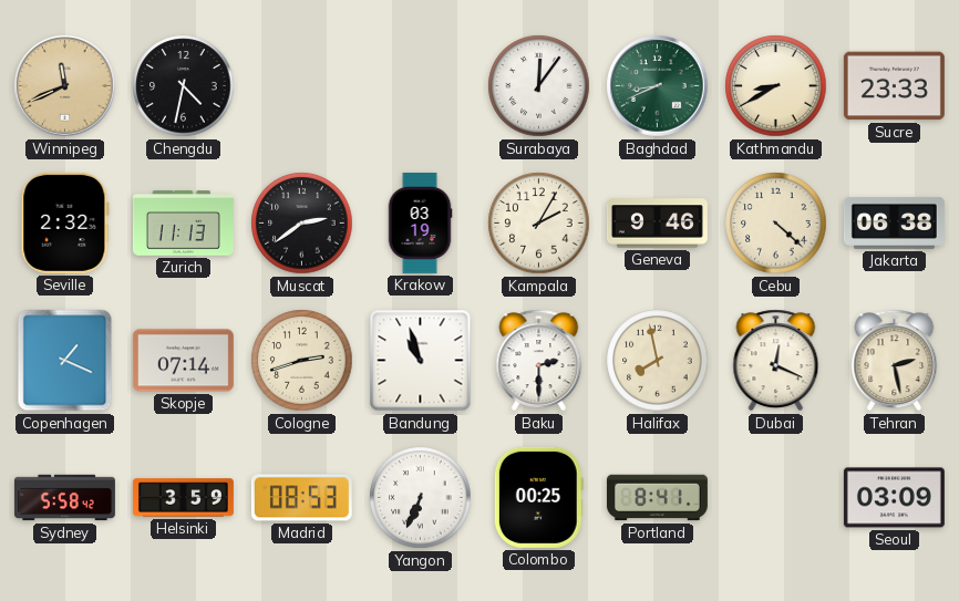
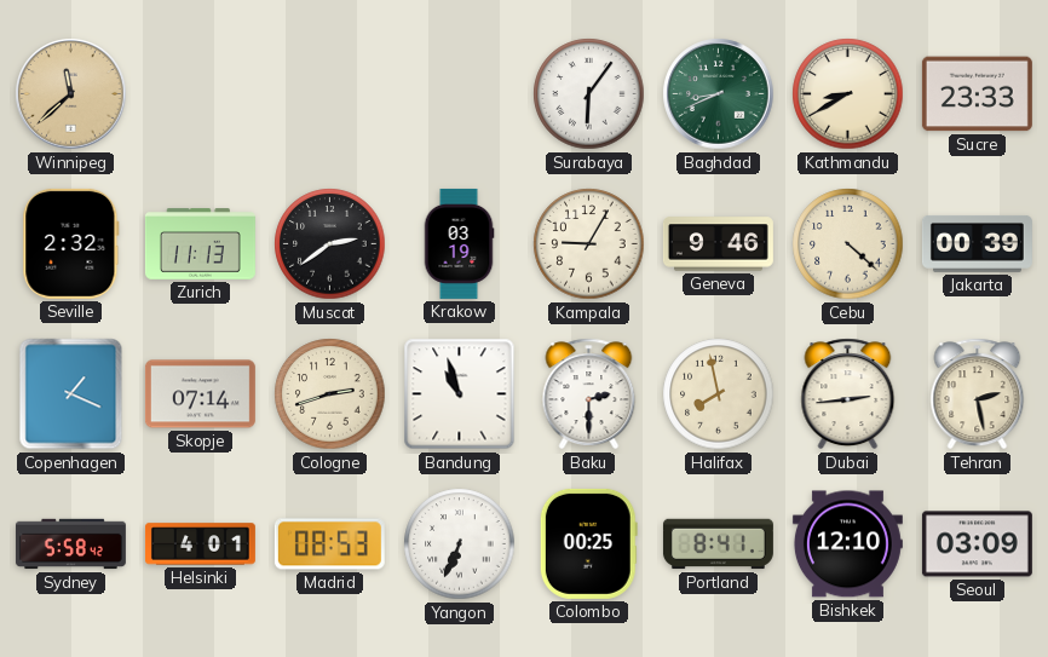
Winnipeg: 11:41 -> 11:38 (71, 94)
Chengdu: 4:32 -> none (184, 86)
Surabaya: 12:06 -> 6:06 (589, 94)
Kampala: 2:05 -> 9:05 (589, 244)
Jakarta: 06:38 -> 00:39 (977, 243)
Dubai: 12:19 -> 2:44 (848, 394)
Helsinki: 3:59 -> 4:01 (200, 544)
Bishkek: none -> 12:10 (847, 544)
